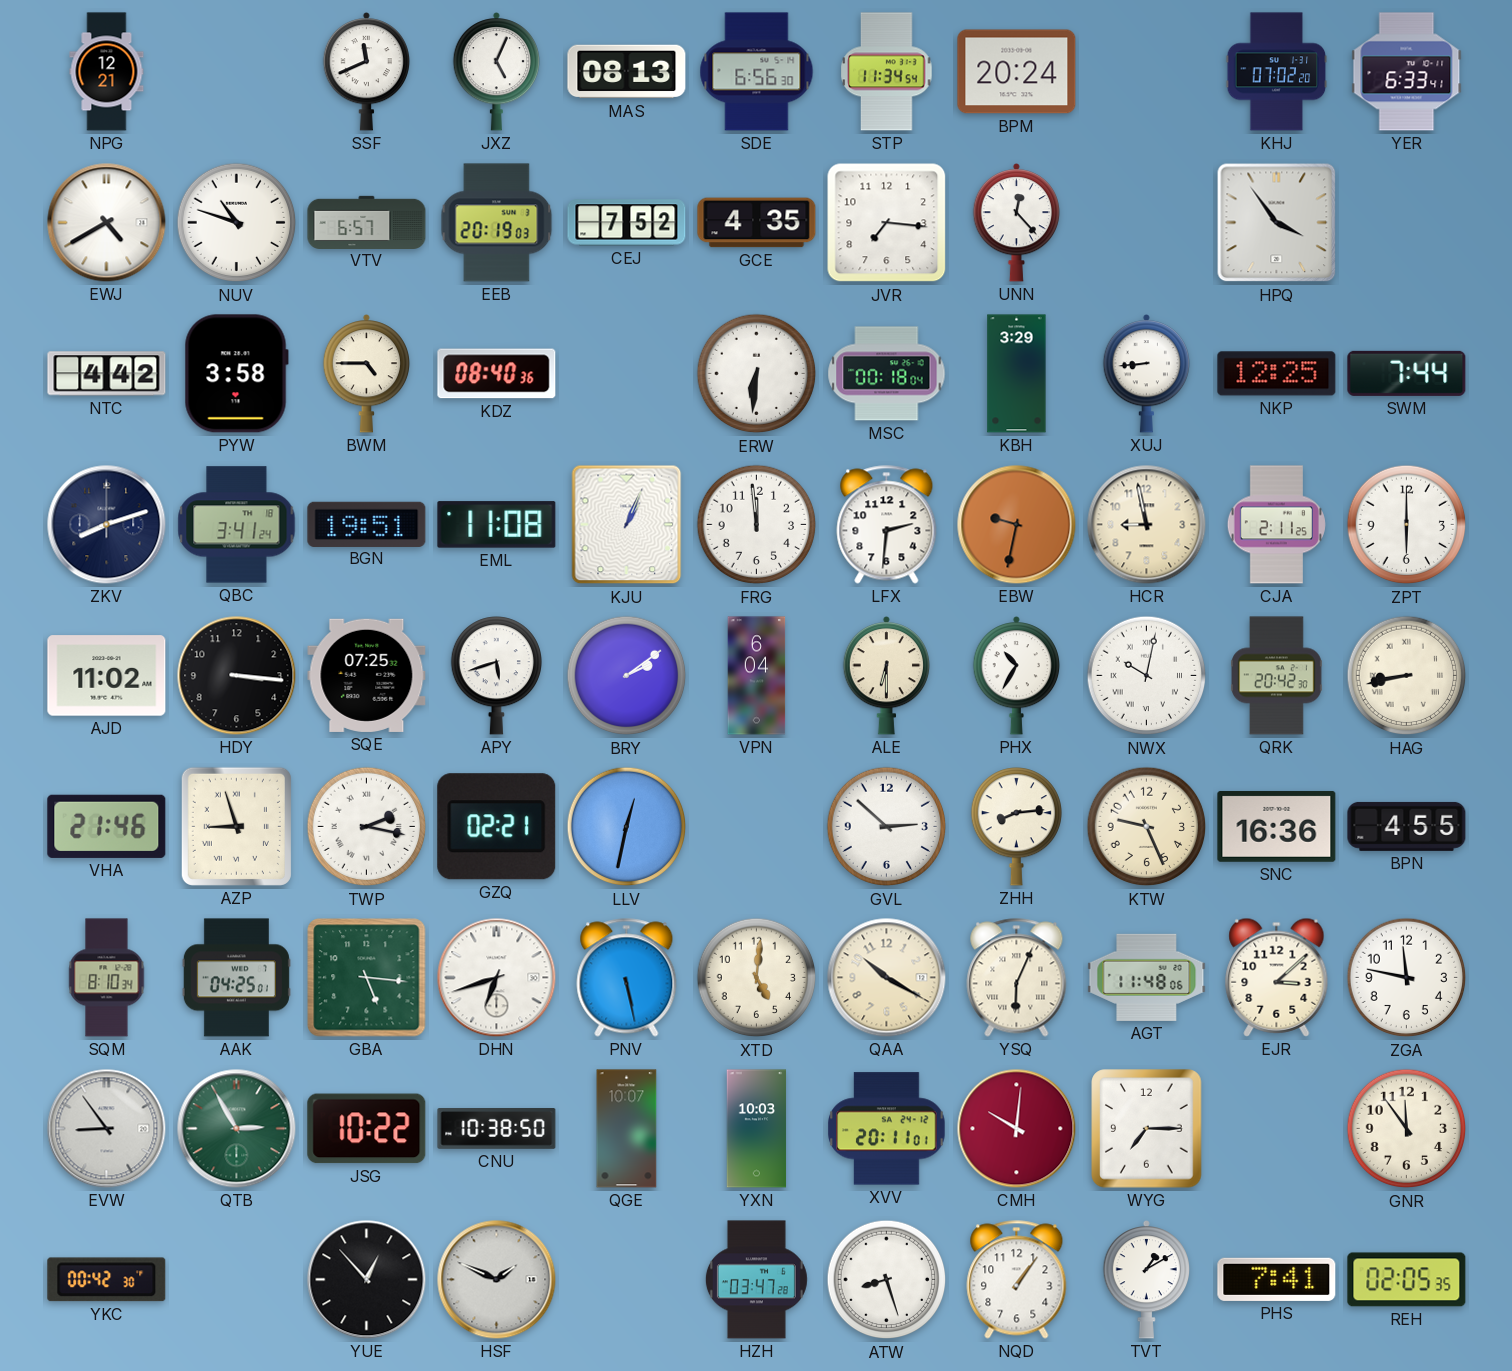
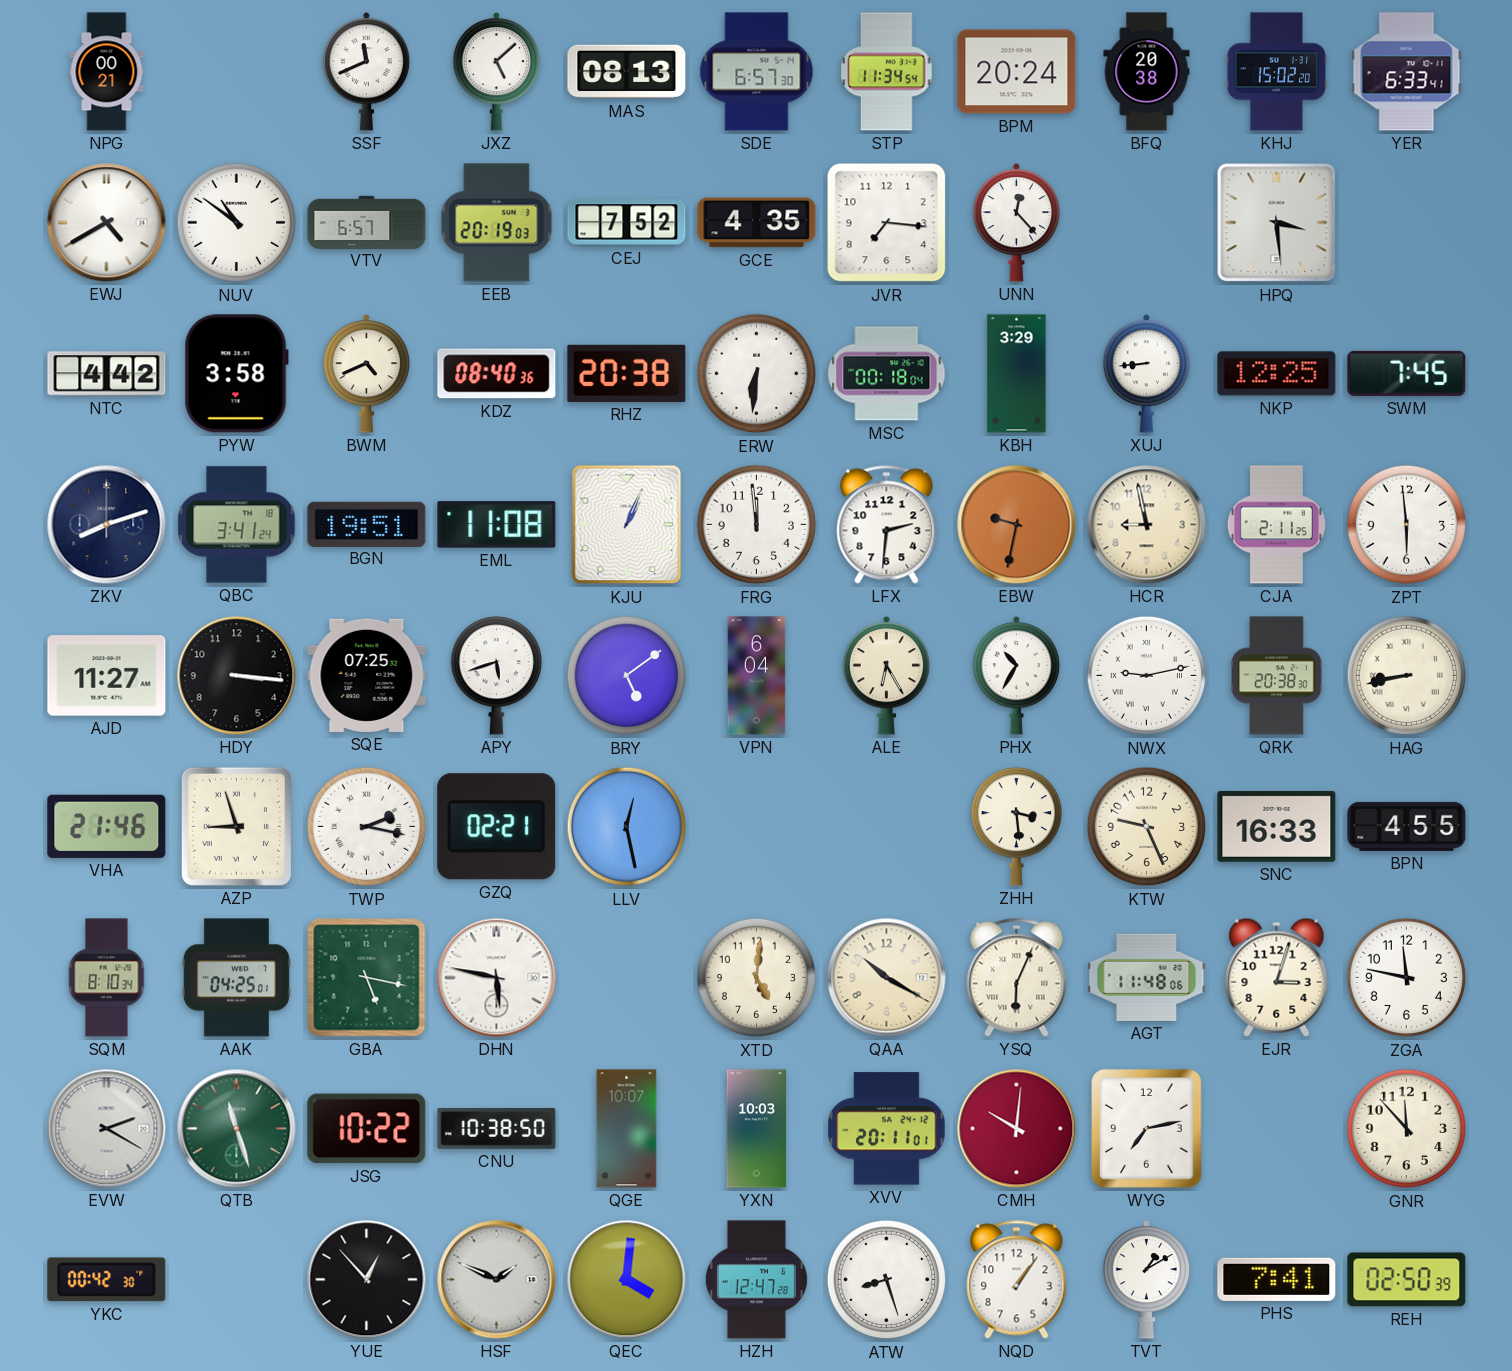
NPG: 12:21 -> 00:21 (107, 72)
JXZ: 5:04 -> 5:08 (497, 72)
SDE: 6:56 -> 6:57 (757, 72)
BFQ: none -> 20:38 (1147, 72)
KHJ: 07:02 -> 15:02 (1277, 72)
NUV: 10:48 -> 10:51 (237, 223)
HPQ: 3:54 -> 3:29 (1277, 223)
BWM: 4:45 -> 4:41 (367, 374)
RHZ: none -> 20:38 (627, 373)
SWM: 7:44 -> 7:45 (1407, 373)
ZPT: 6:00 -> 5:59 (1407, 525)
AJD: 11:02 -> 11:27 (107, 676)
BRY: 2:09 -> 5:09 (627, 676)
ALE: 6:30 -> 6:25 (887, 676)
NWX: 10:02 -> 9:13 (1147, 676)
QRK: 20:42 -> 20:38 (1277, 676)
LLV: 12:32 -> 12:28 (627, 827)
GVL: 2:52 -> none (887, 827)
ZHH: 8:14 -> 3:29 (1016, 827)
SNC: 16:36 -> 16:33 (1277, 826)
GBA: 5:16 -> 5:17 (367, 978)
DHN: 6:42 -> 5:47 (497, 978)
PNV: 5:28 -> none (627, 978)
EJR: 3:08 -> 3:03 (1277, 977)
EVW: 8:54 -> 2:20 (107, 1129)
QTB: 2:55 -> 11:27 (237, 1129)
WYG: 7:15 -> 7:13 (1147, 1129)
GNR: 11:54 -> 11:53 (1407, 1129)
QEC: none -> 4:01 (627, 1280)
HZH: 03:47 -> 12:47 (756, 1280)
REH: 02:05 -> 02:50 (1407, 1280)
